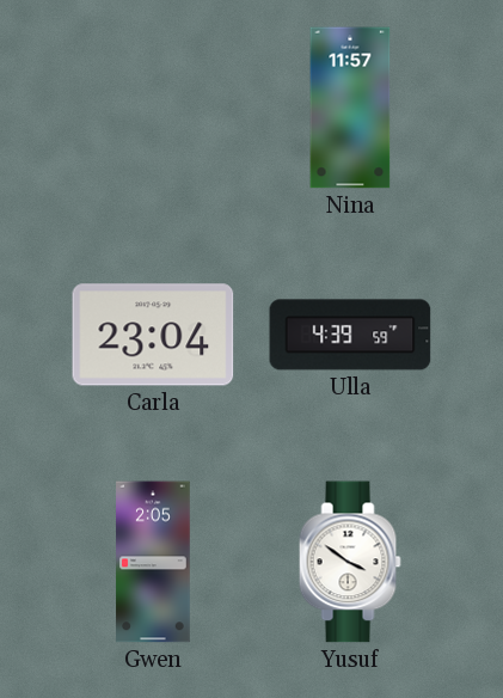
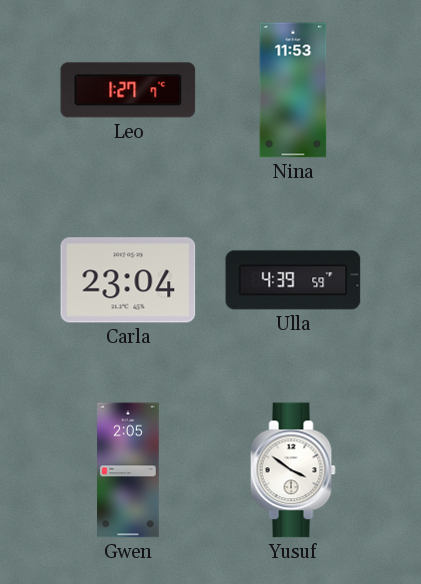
Leo: none -> 1:27 (128, 90)
Nina: 11:57 -> 11:53 (293, 90)
